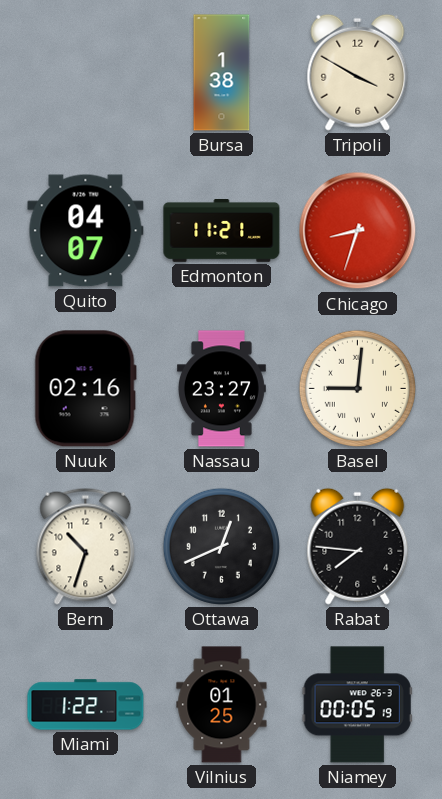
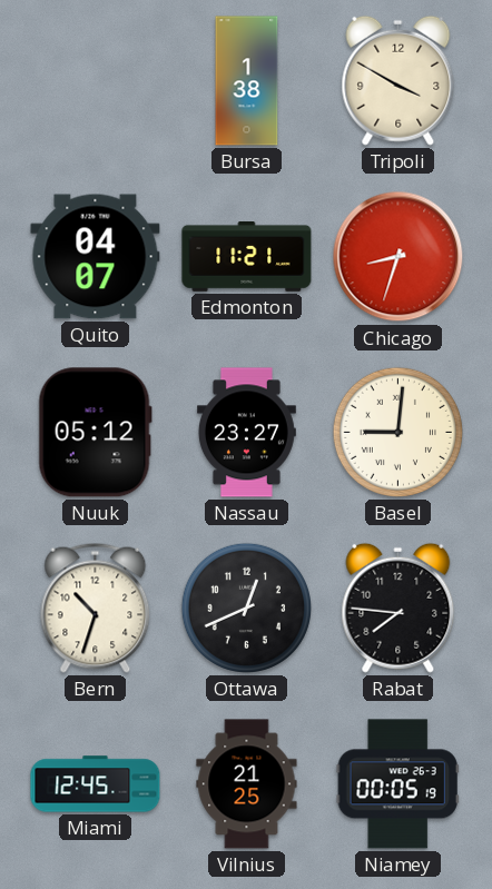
Nuuk: 02:16 -> 05:12 (95, 433)
Miami: 1:22 -> 12:45 (96, 784)
Vilnius: 01:25 -> 21:25 (247, 784)
